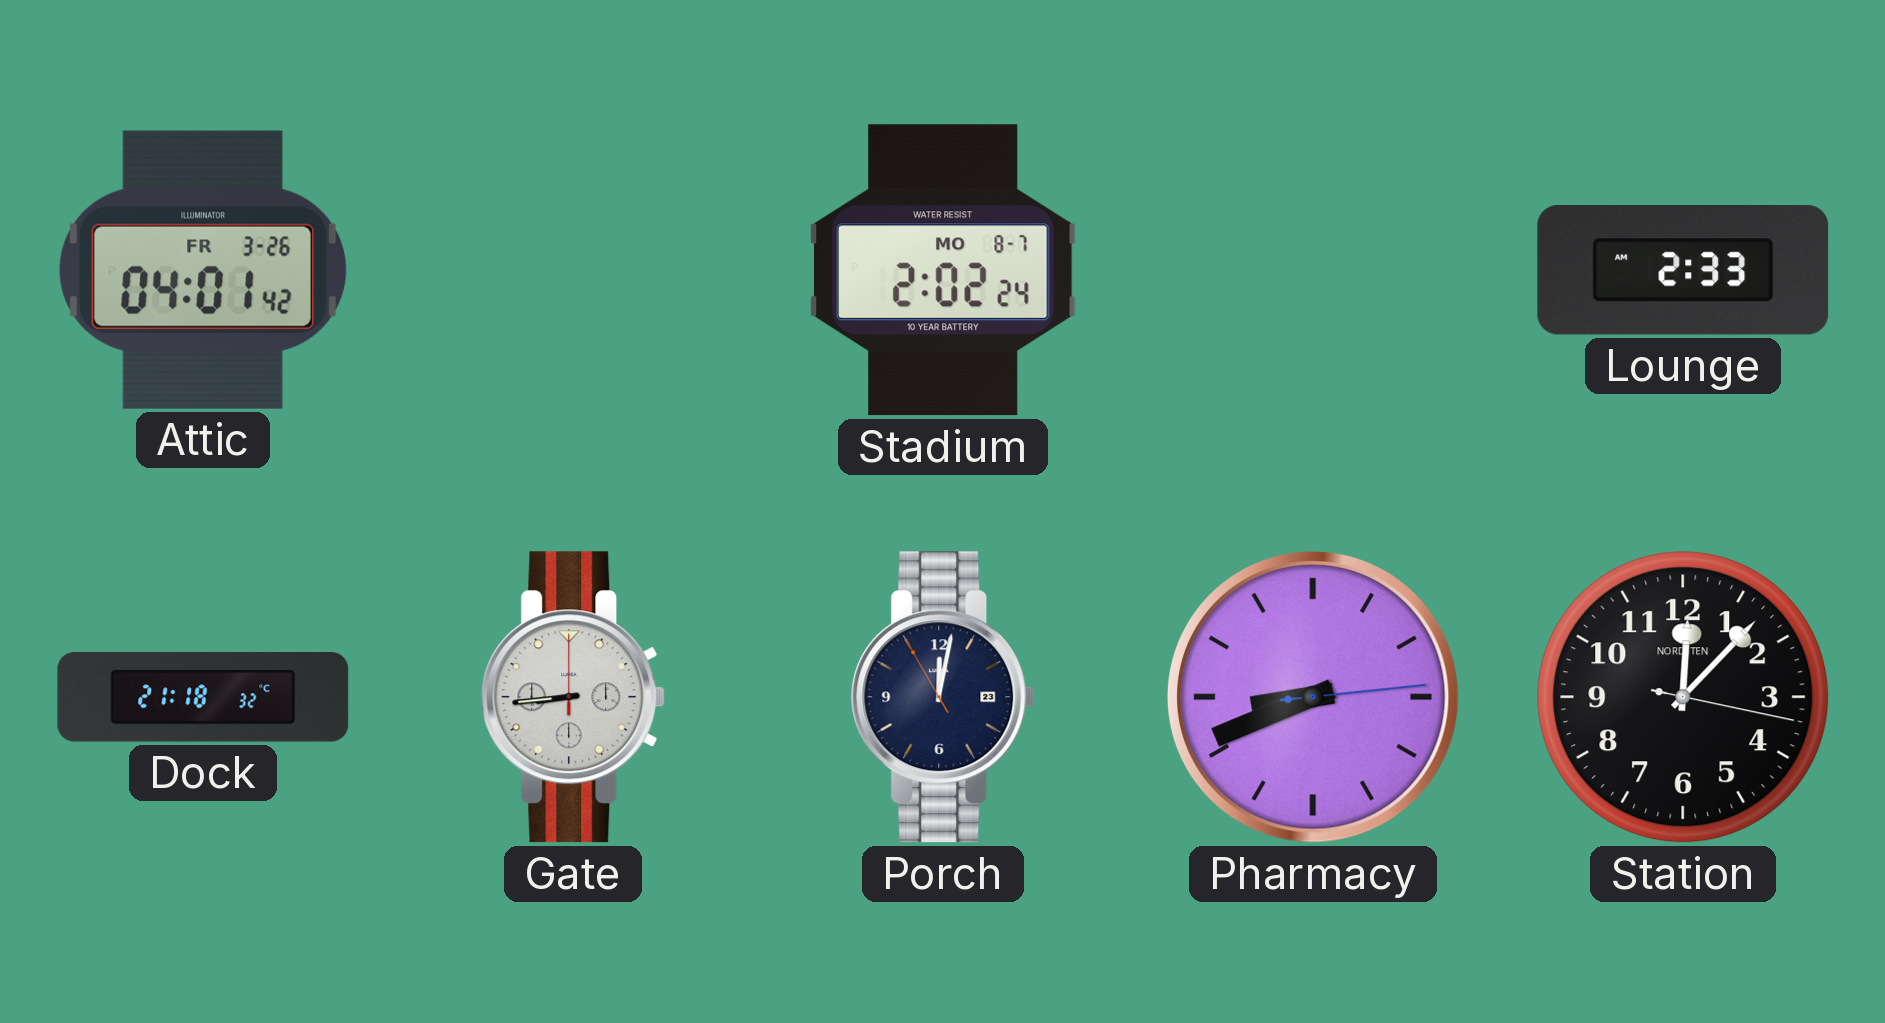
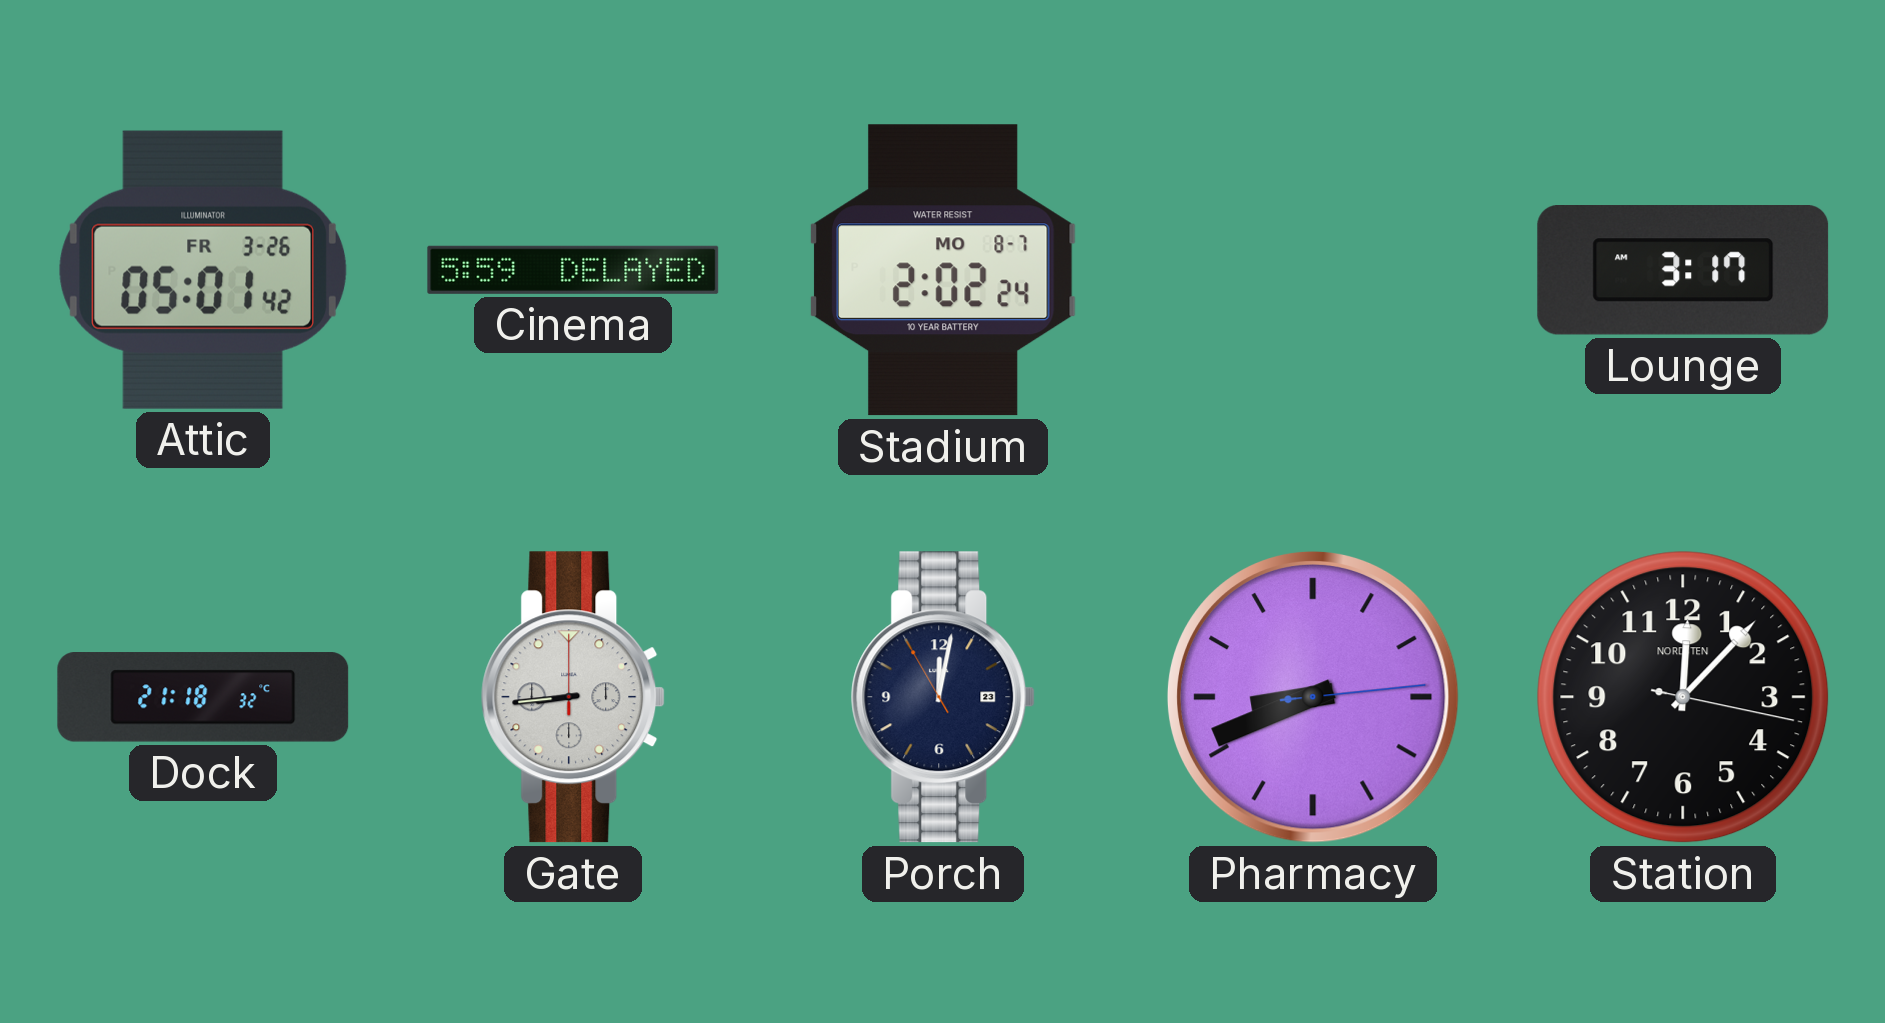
Attic: 04:01 -> 05:01 (202, 270)
Cinema: none -> 5:59 (573, 270)
Lounge: 2:33 -> 3:17 (1683, 270)
